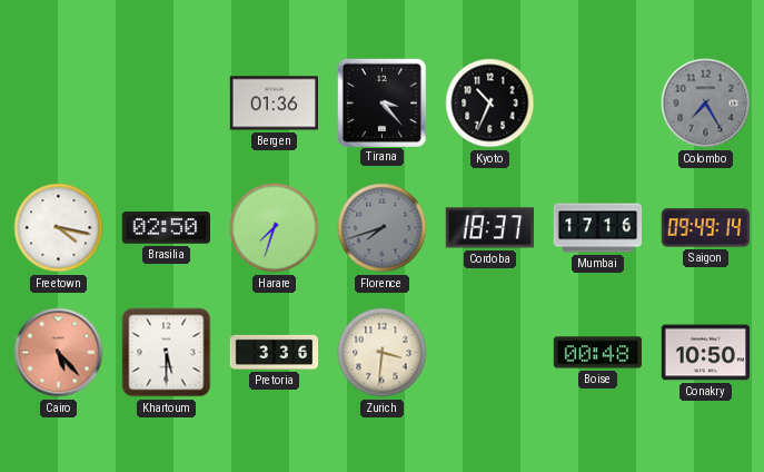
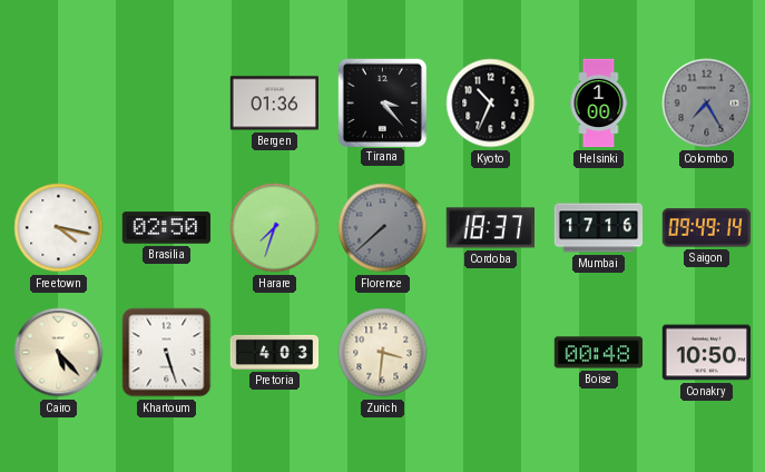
Helsinki: none -> 1:00 (599, 104)
Florence: 7:42 -> 7:38 (383, 228)
Cairo dial: salmon -> cream (59, 353)
Khartoum: 5:30 -> 5:27 (167, 353)
Pretoria: 3:36 -> 4:03 (275, 352)
